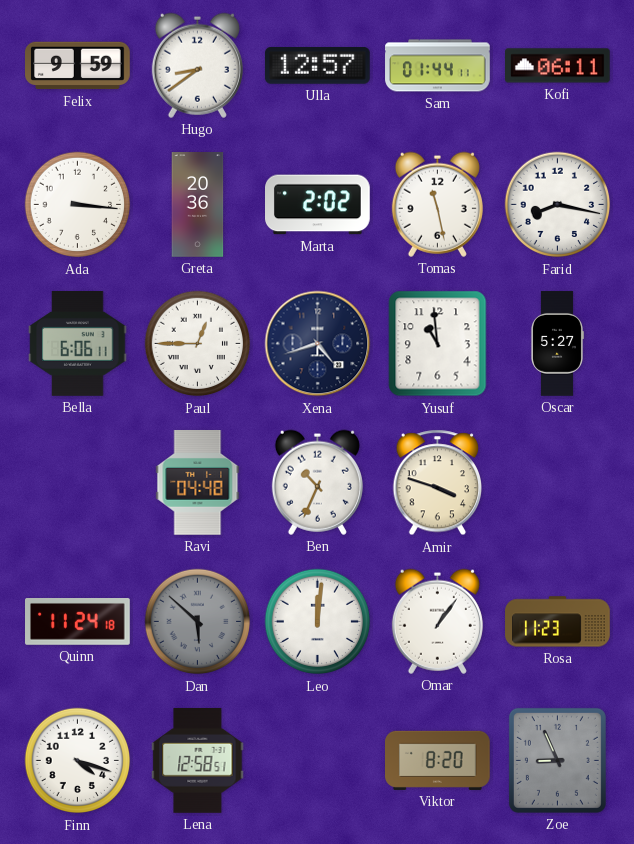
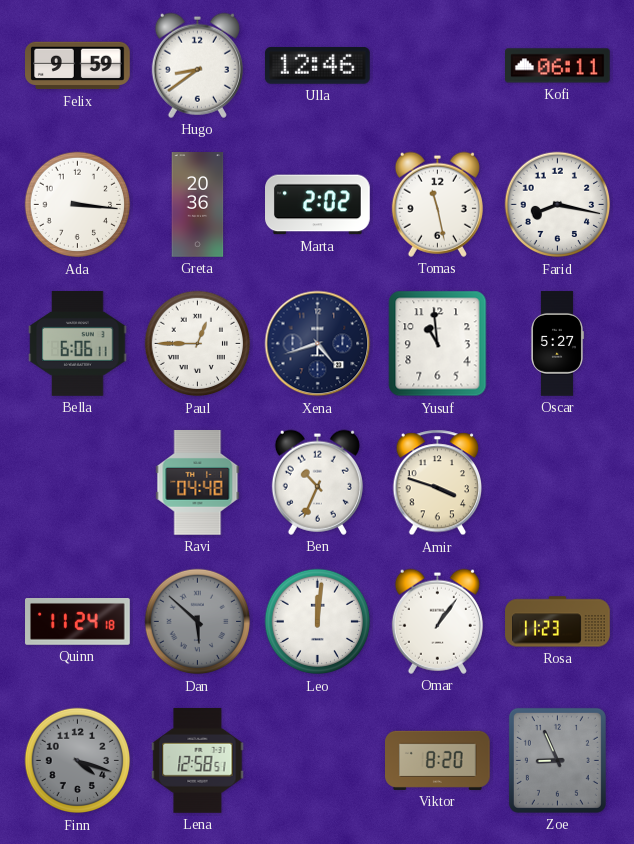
Ulla: 12:57 -> 12:46 (317, 66)
Sam: 01:44 -> none (438, 66)
Finn dial: white -> grey (78, 761)
